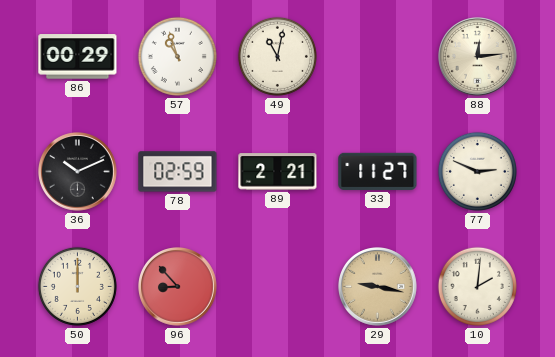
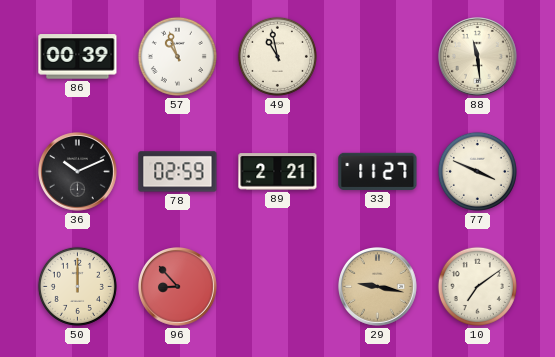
86: 00:29 -> 00:39 (78, 57)
49: 11:02 -> 10:58 (277, 56)
88: 12:14 -> 11:29 (478, 57)
77: 2:49 -> 3:49 (477, 171)
10: 2:01 -> 7:09 (477, 286)
